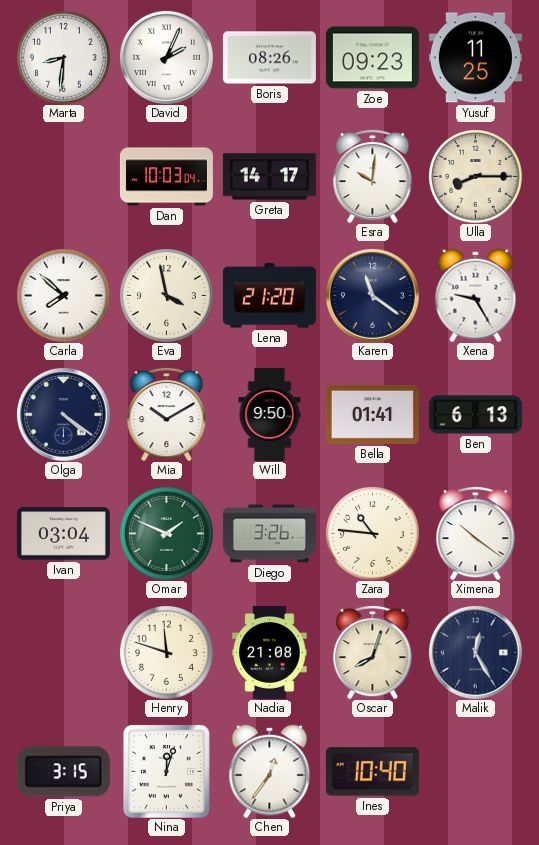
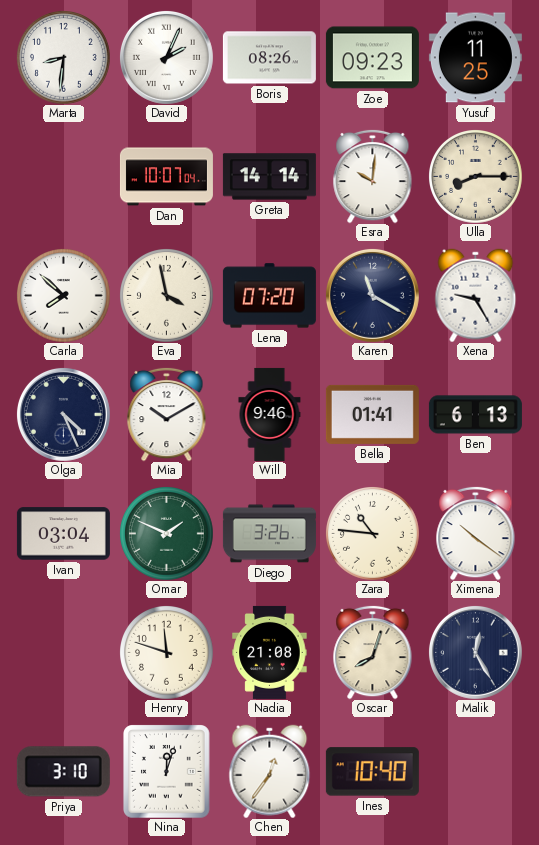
Dan: 10:03 -> 10:07 (166, 177)
Greta: 14:17 -> 14:14 (269, 177)
Lena: 21:20 -> 07:20 (269, 296)
Karen: 11:21 -> 11:20 (372, 295)
Olga: 4:21 -> 4:26 (63, 414)
Will: 9:50 -> 9:46 (270, 414)
Priya: 3:15 -> 3:10 (63, 772)
